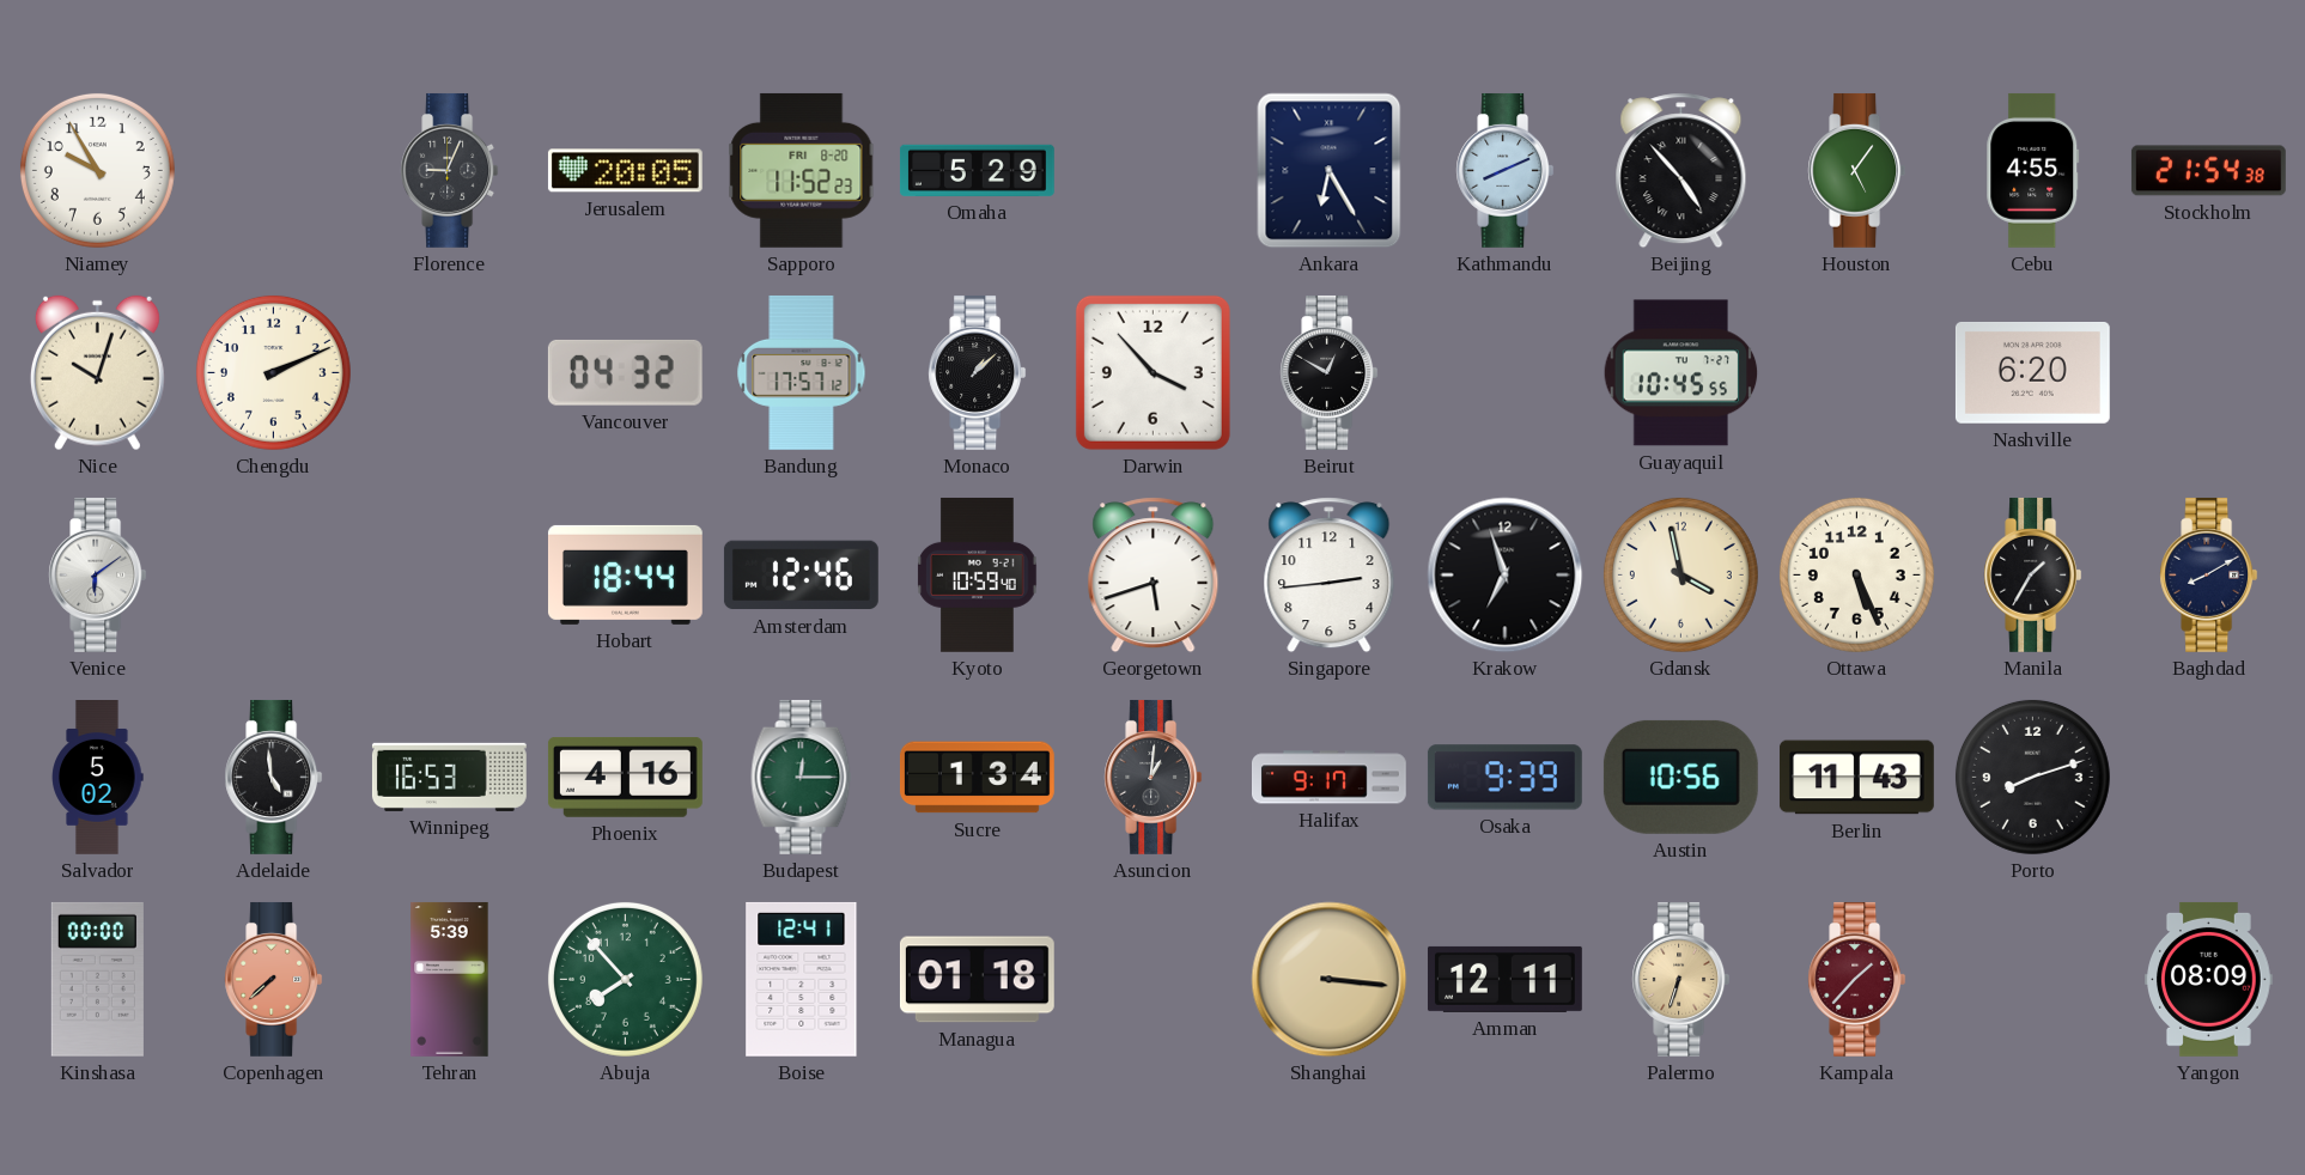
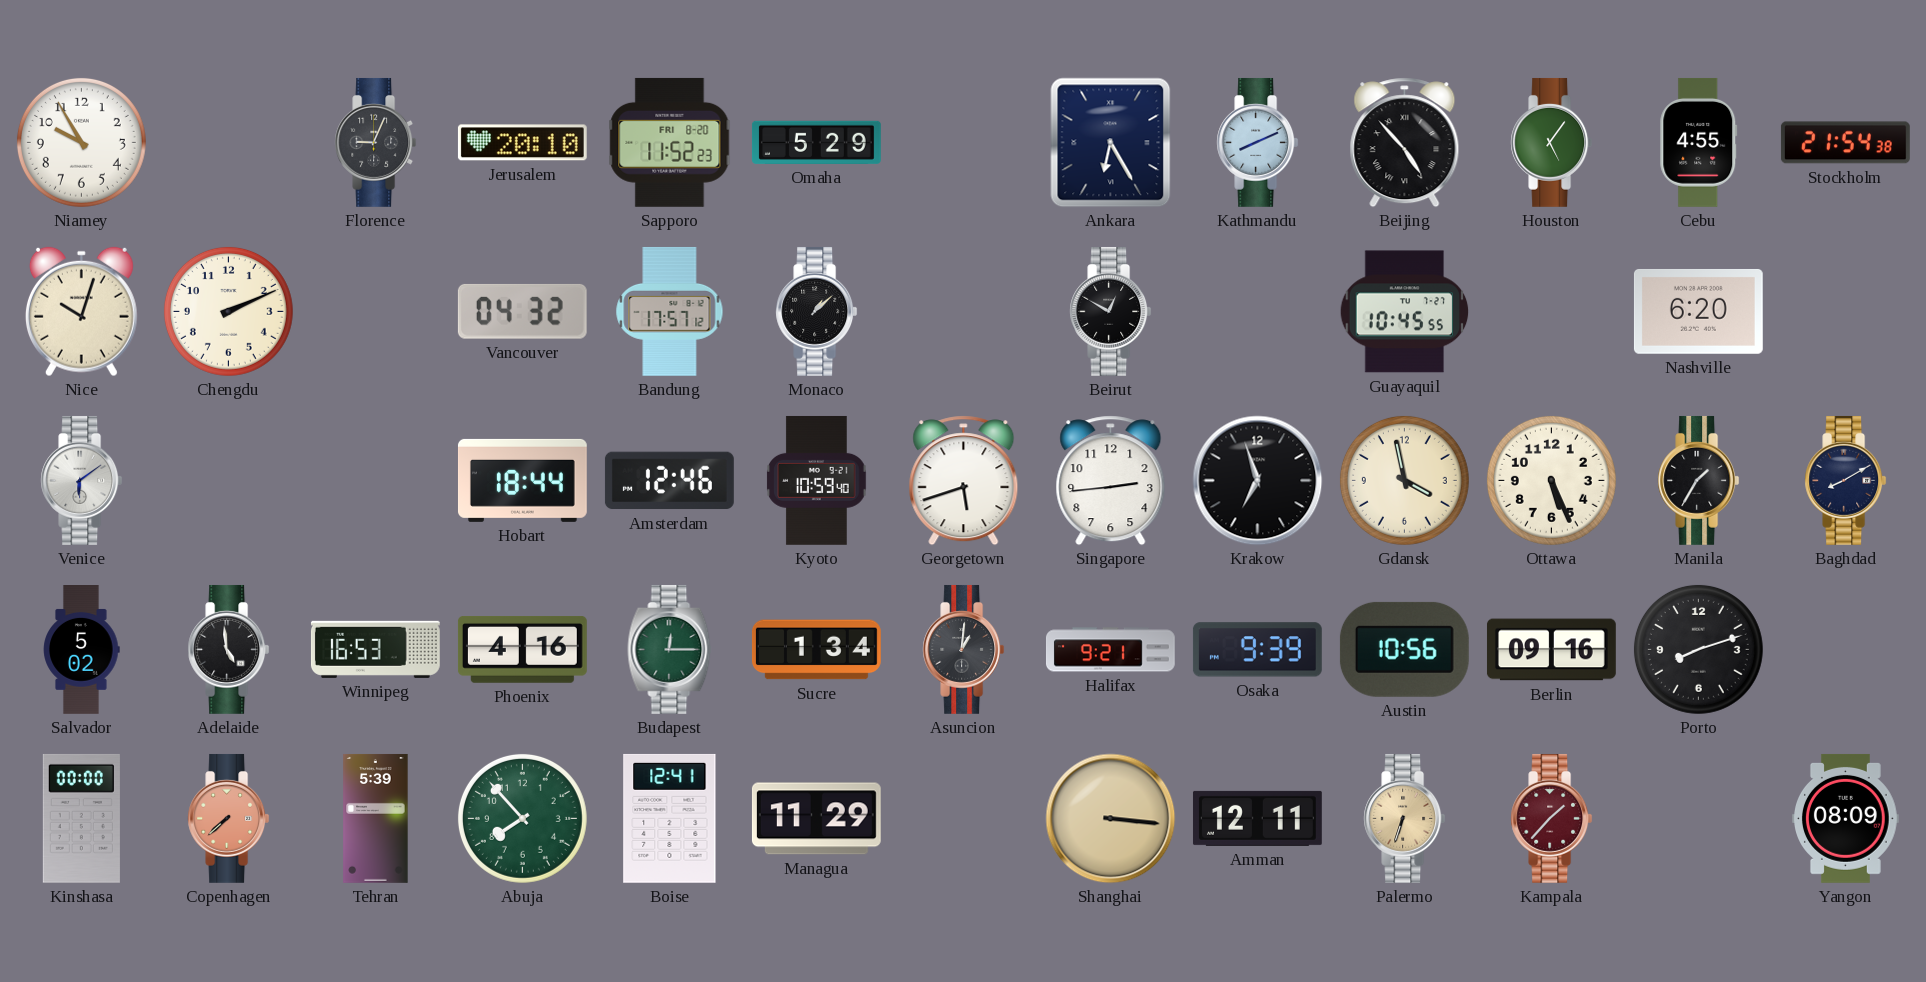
Jerusalem: 20:05 -> 20:10 (522, 143)
Darwin: 3:53 -> none (1152, 372)
Halifax: 9:17 -> 9:21 (1110, 650)
Berlin: 11:43 -> 09:16 (1551, 650)
Managua: 01:18 -> 11:29 (816, 819)
